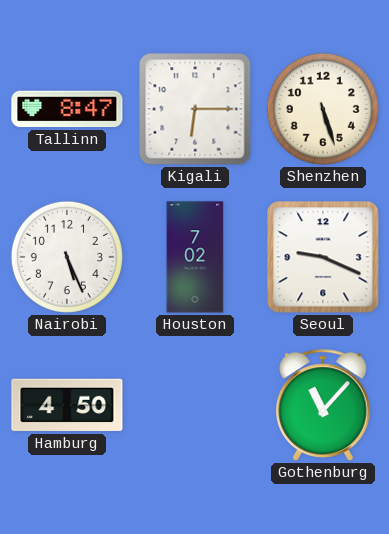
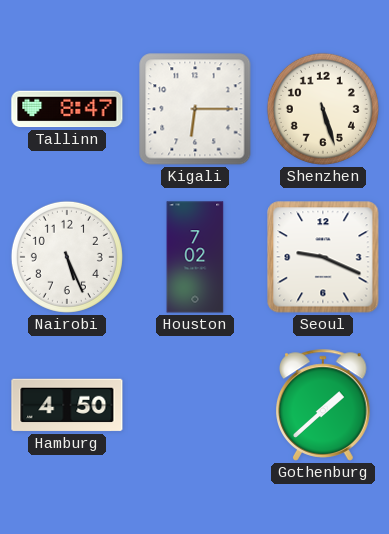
Gothenburg: 11:07 -> 1:38 (324, 405)
